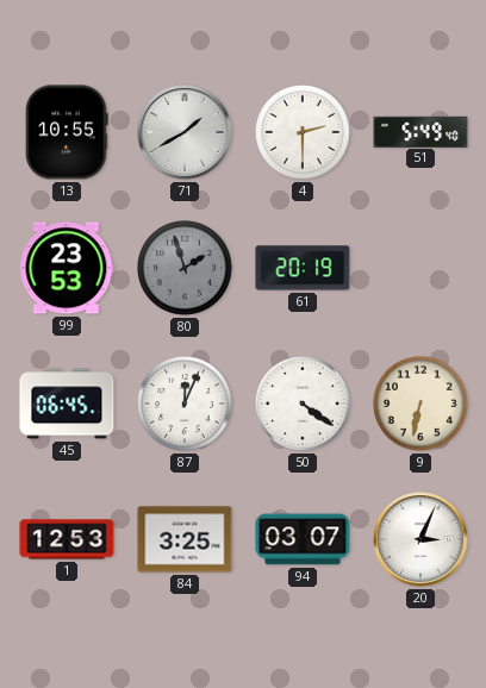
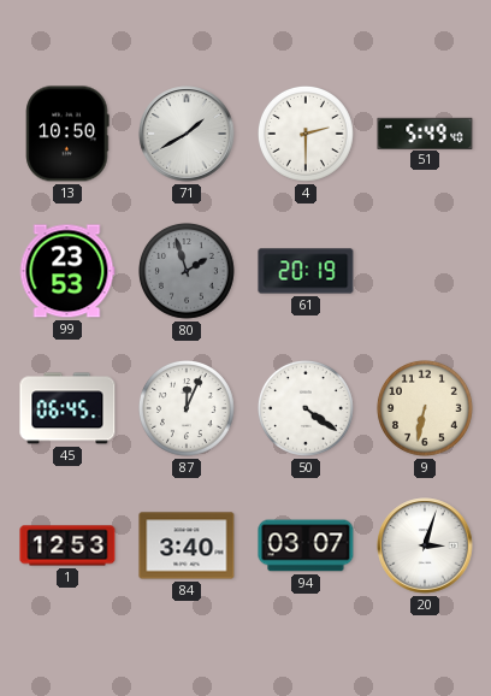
13: 10:55 -> 10:50 (67, 134)
84: 3:25 -> 3:40 (187, 545)
20: 3:04 -> 3:03 (425, 545)
